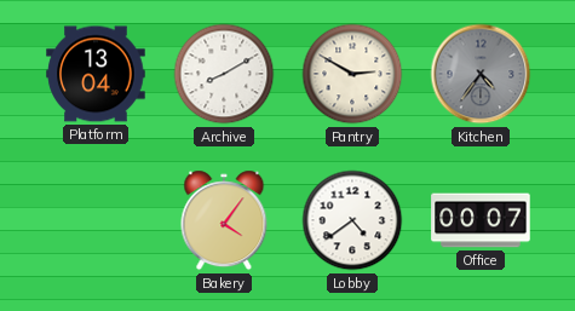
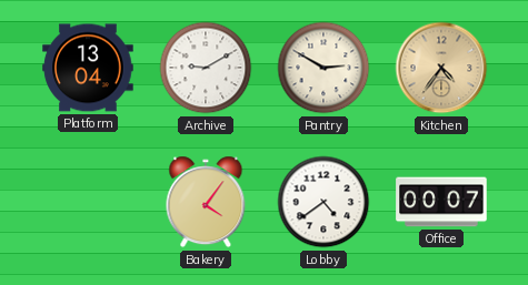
Archive: 8:10 -> 9:10 (206, 68)
Kitchen dial: grey -> champagne (441, 68)
